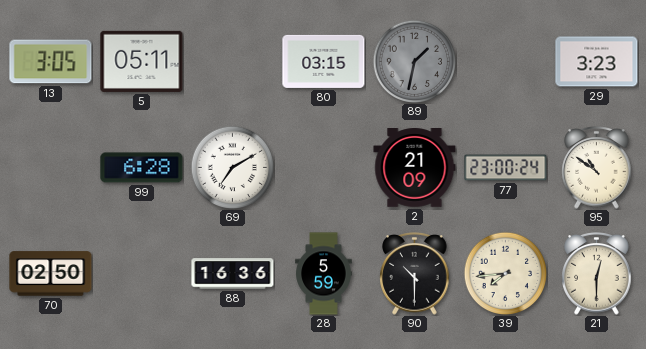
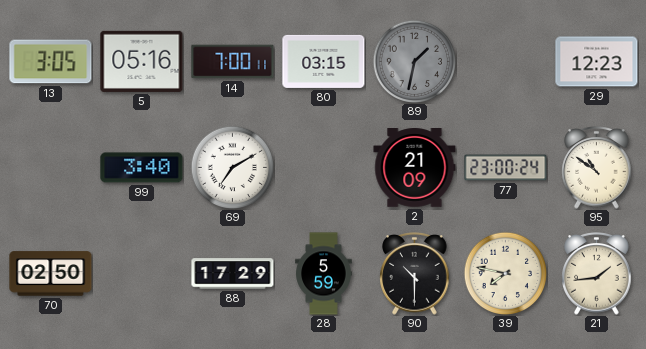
5: 05:11 -> 05:16 (142, 61)
14: none -> 7:00 (233, 62)
29: 3:23 -> 12:23 (597, 62)
99: 6:28 -> 3:40 (142, 168)
88: 16:36 -> 17:29 (233, 274)
39: 7:44 -> 7:47 (505, 273)
21: 12:30 -> 1:44 (597, 274)
